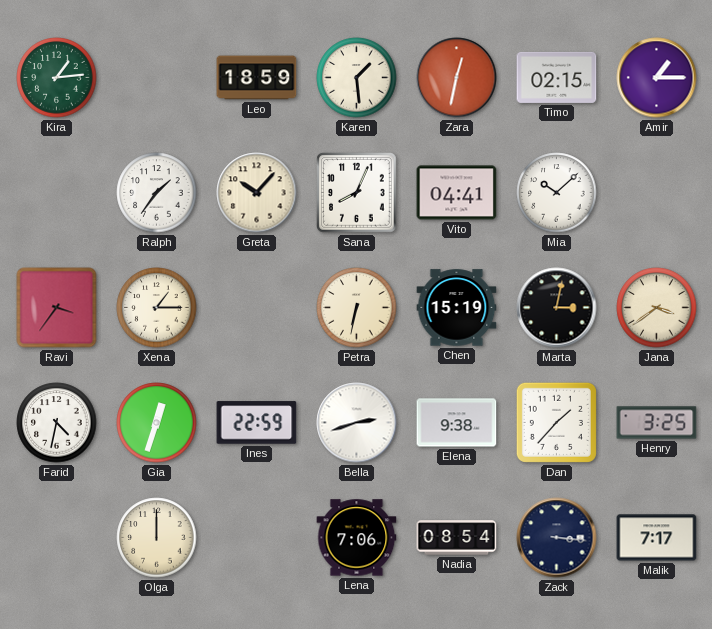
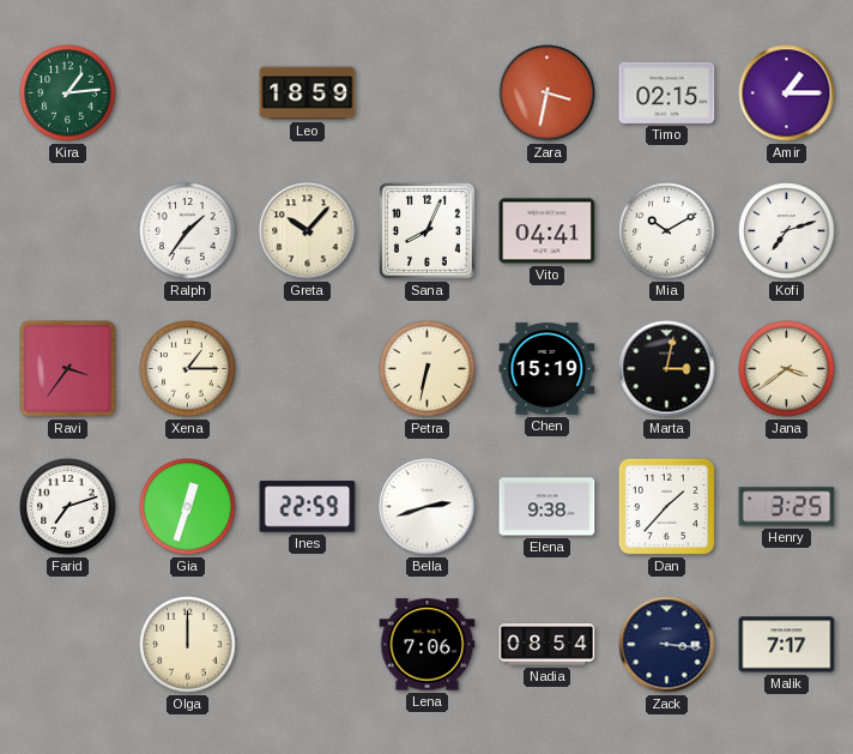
Karen: 1:29 -> none (357, 78)
Zara: 12:32 -> 3:32 (548, 94)
Mia: 10:08 -> 10:10 (667, 231)
Kofi: none -> 7:12 (787, 231)
Farid: 4:32 -> 7:12 (68, 507)
